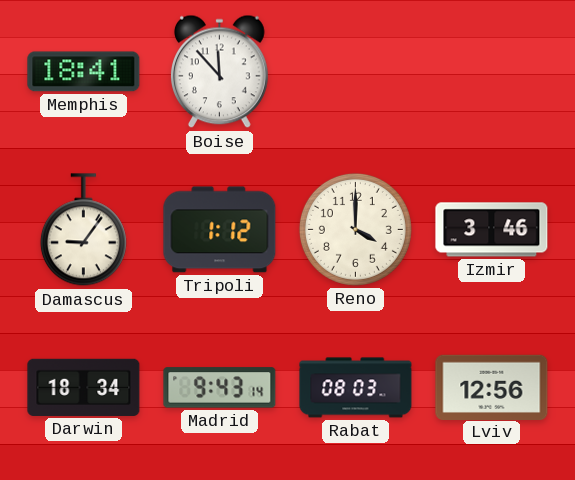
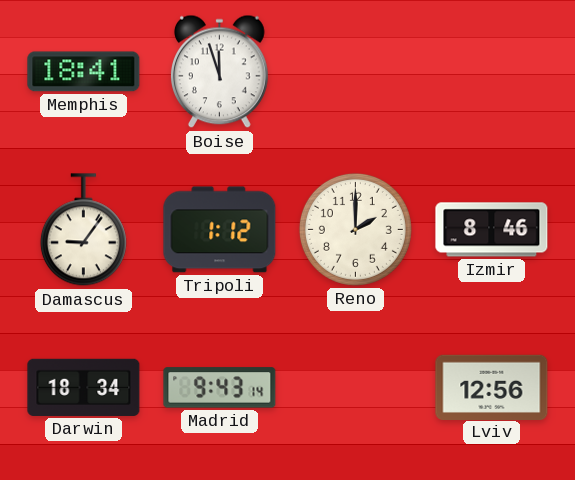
Boise: 11:53 -> 11:57 (219, 72)
Reno: 4:00 -> 2:00 (355, 229)
Izmir: 3:46 -> 8:46 (492, 230)
Rabat: 08:03 -> none (356, 388)
